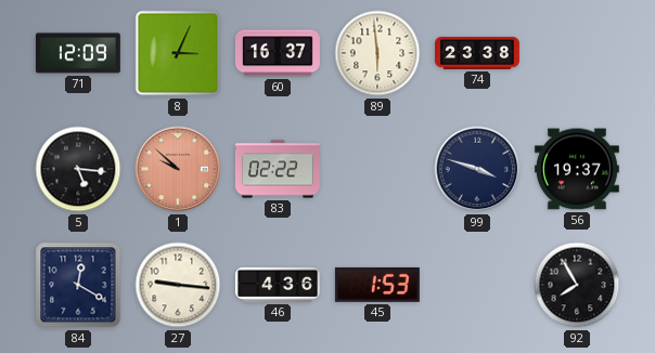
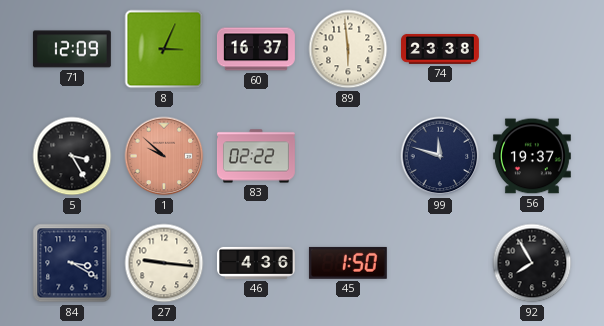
5: 5:16 -> 3:25 (72, 156)
99: 3:48 -> 11:48 (440, 156)
84: 12:20 -> 3:20 (72, 263)
45: 1:53 -> 1:50 (348, 263)
